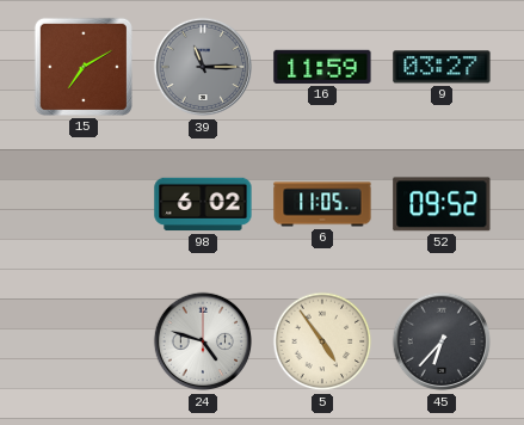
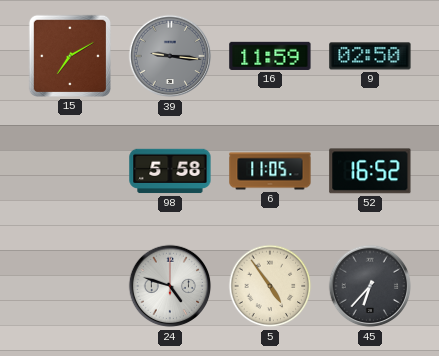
39: 11:15 -> 9:16 (170, 56)
9: 03:27 -> 02:50 (370, 56)
98: 6:02 -> 5:58 (170, 171)
52: 09:52 -> 16:52 (370, 171)
